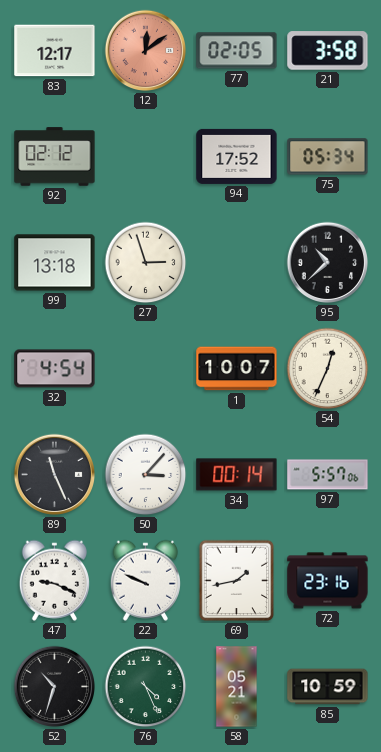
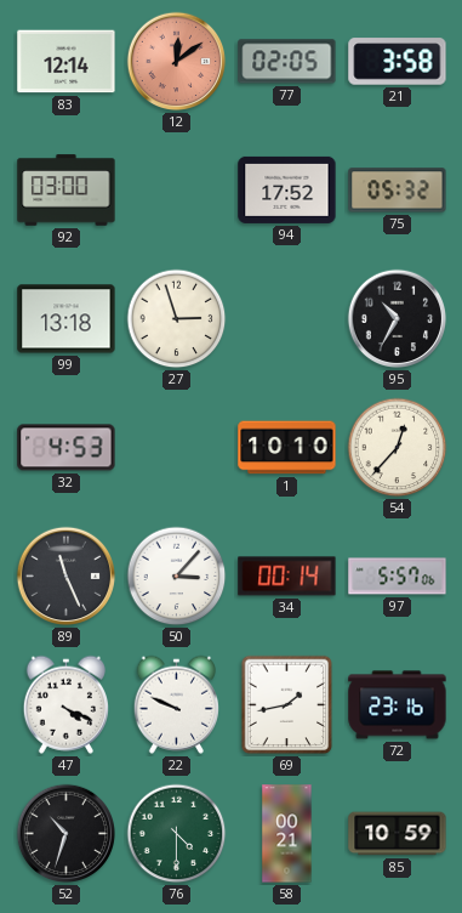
83: 12:17 -> 12:14 (67, 62)
92: 02:12 -> 03:00 (67, 191)
75: 05:34 -> 05:32 (398, 191)
95: 10:38 -> 10:35 (398, 319)
32: 4:54 -> 4:53 (67, 448)
1: 10:07 -> 10:10 (287, 448)
54: 12:34 -> 12:37 (398, 448)
47: 9:19 -> 4:19 (65, 704)
76: 4:26 -> 4:30 (177, 834)
58: 05:21 -> 00:21 (287, 834)
